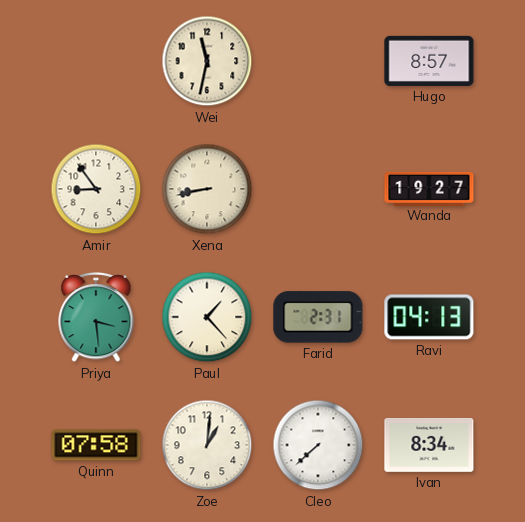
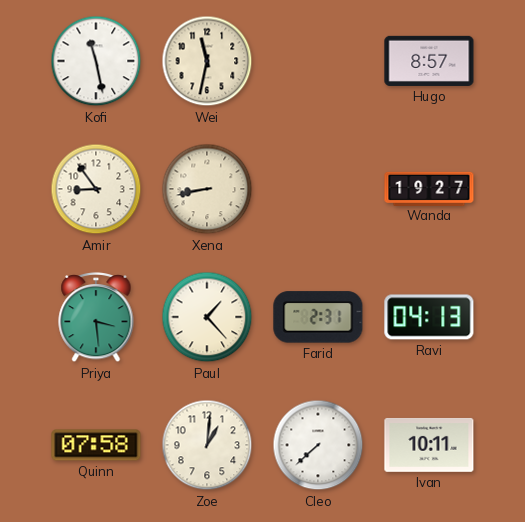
Kofi: none -> 11:28 (96, 61)
Ivan: 8:34 -> 10:11 (429, 445)
